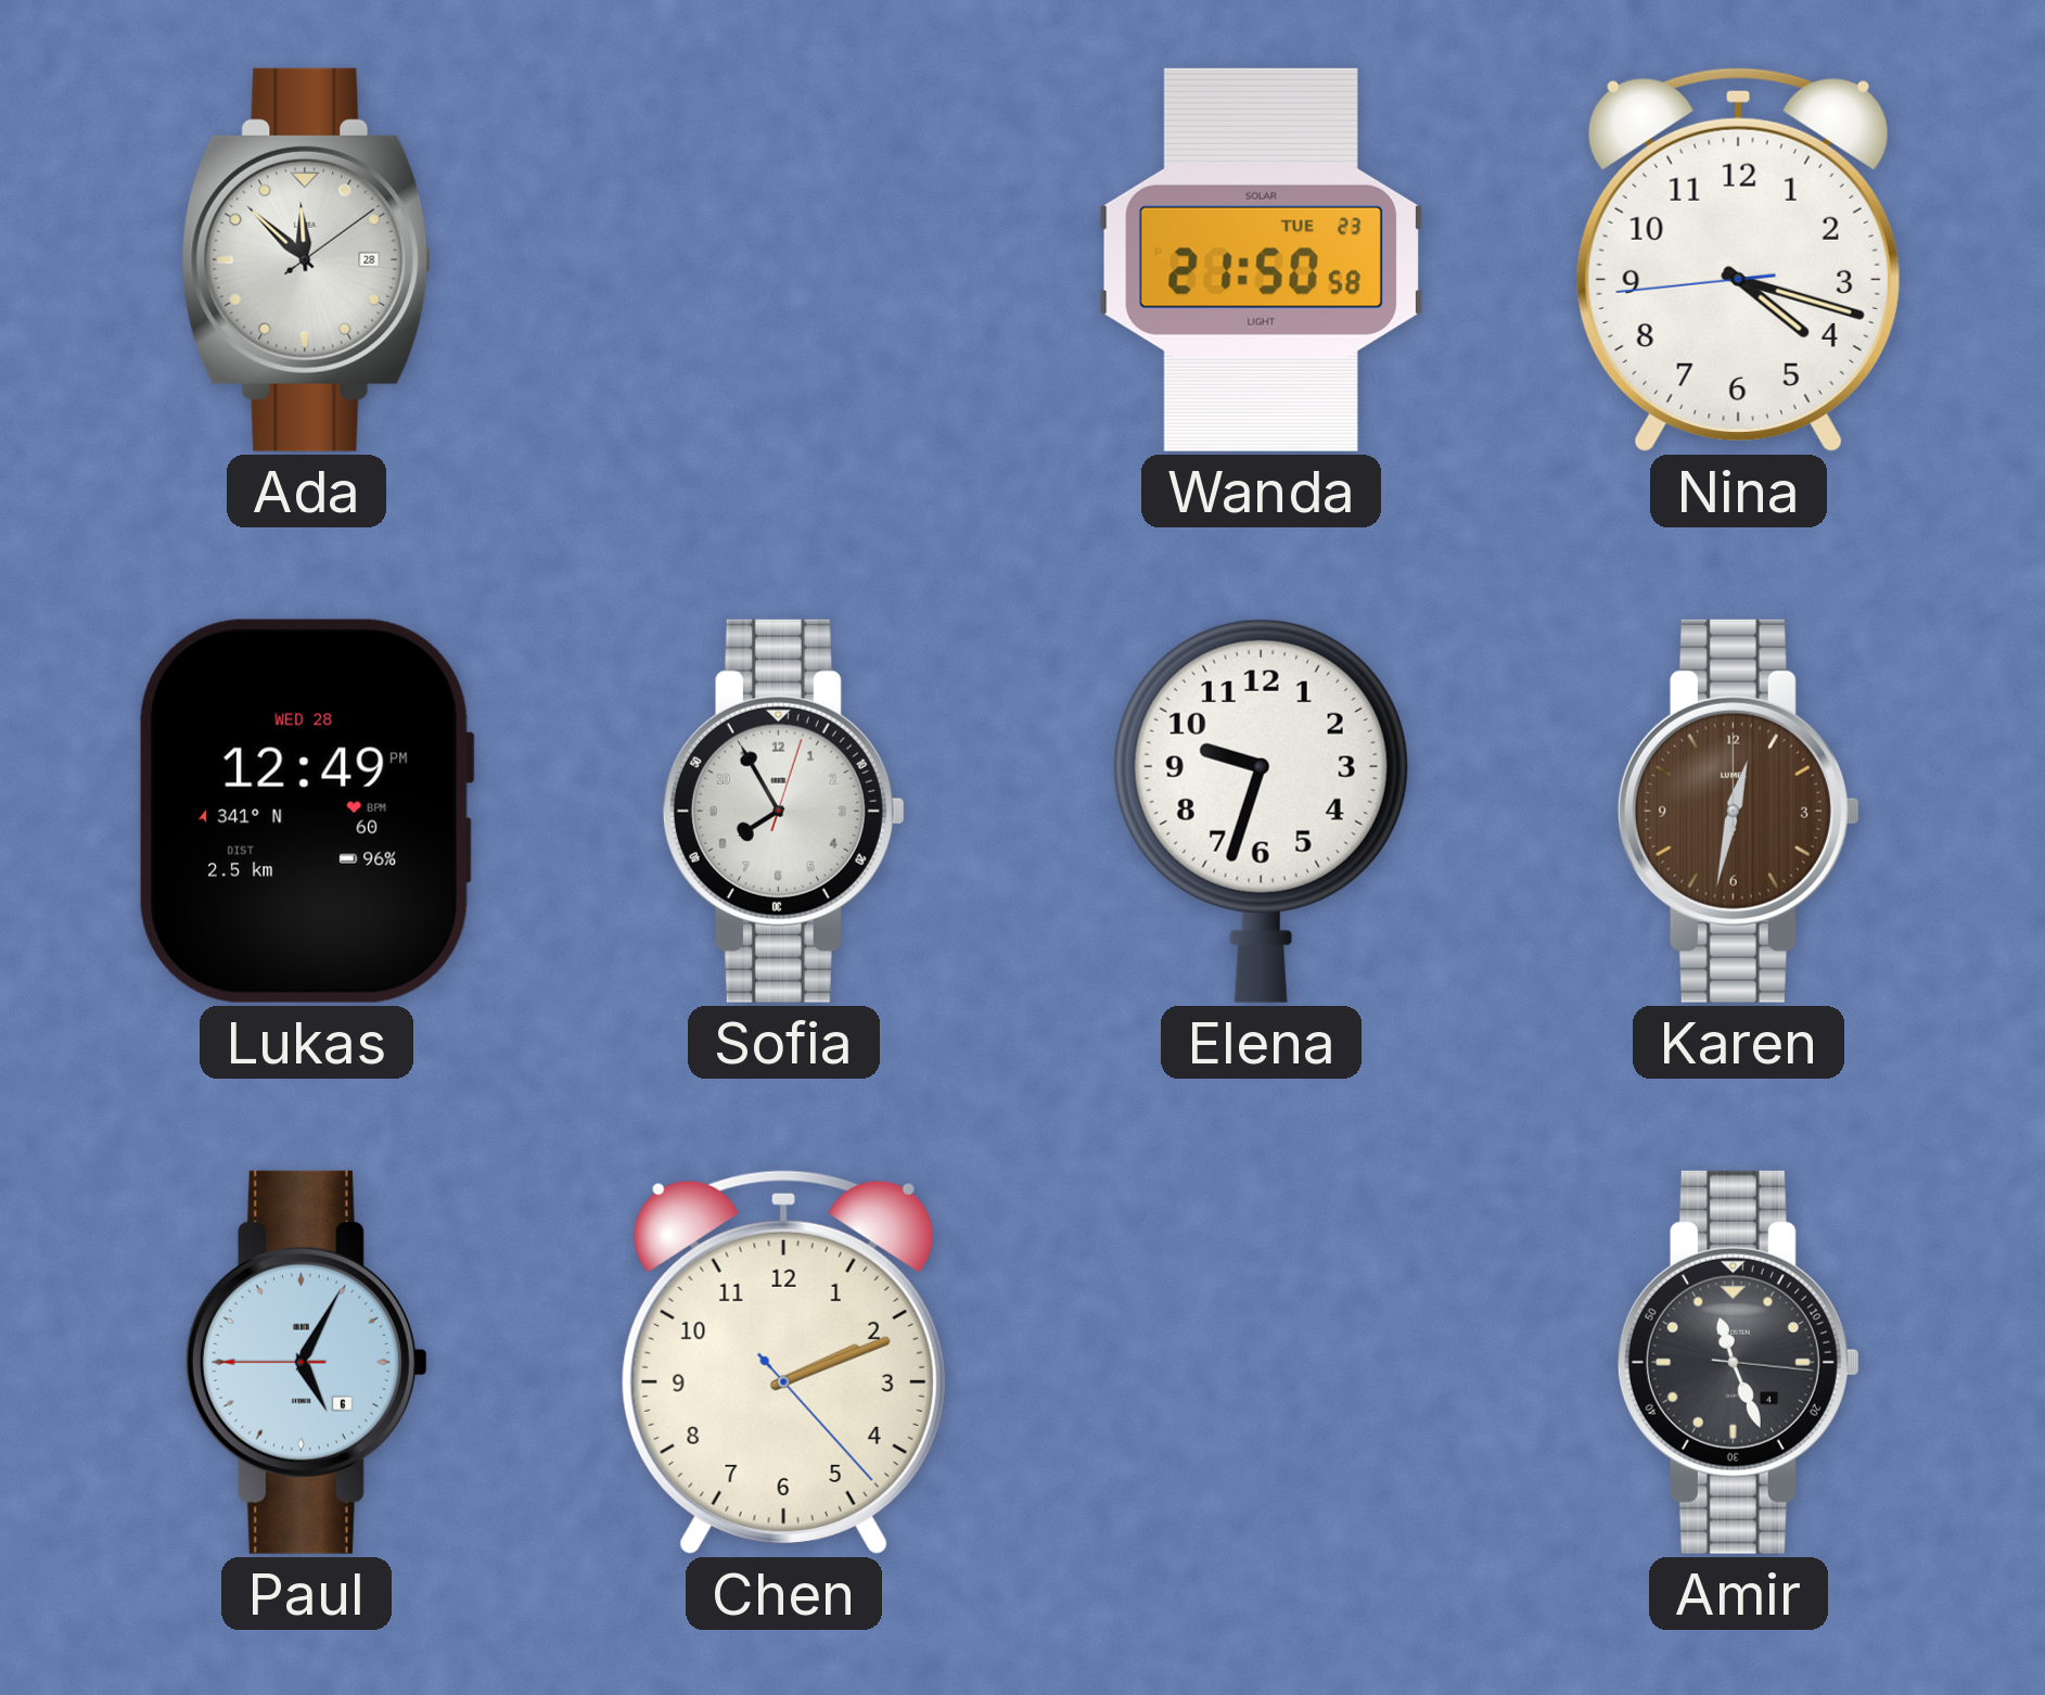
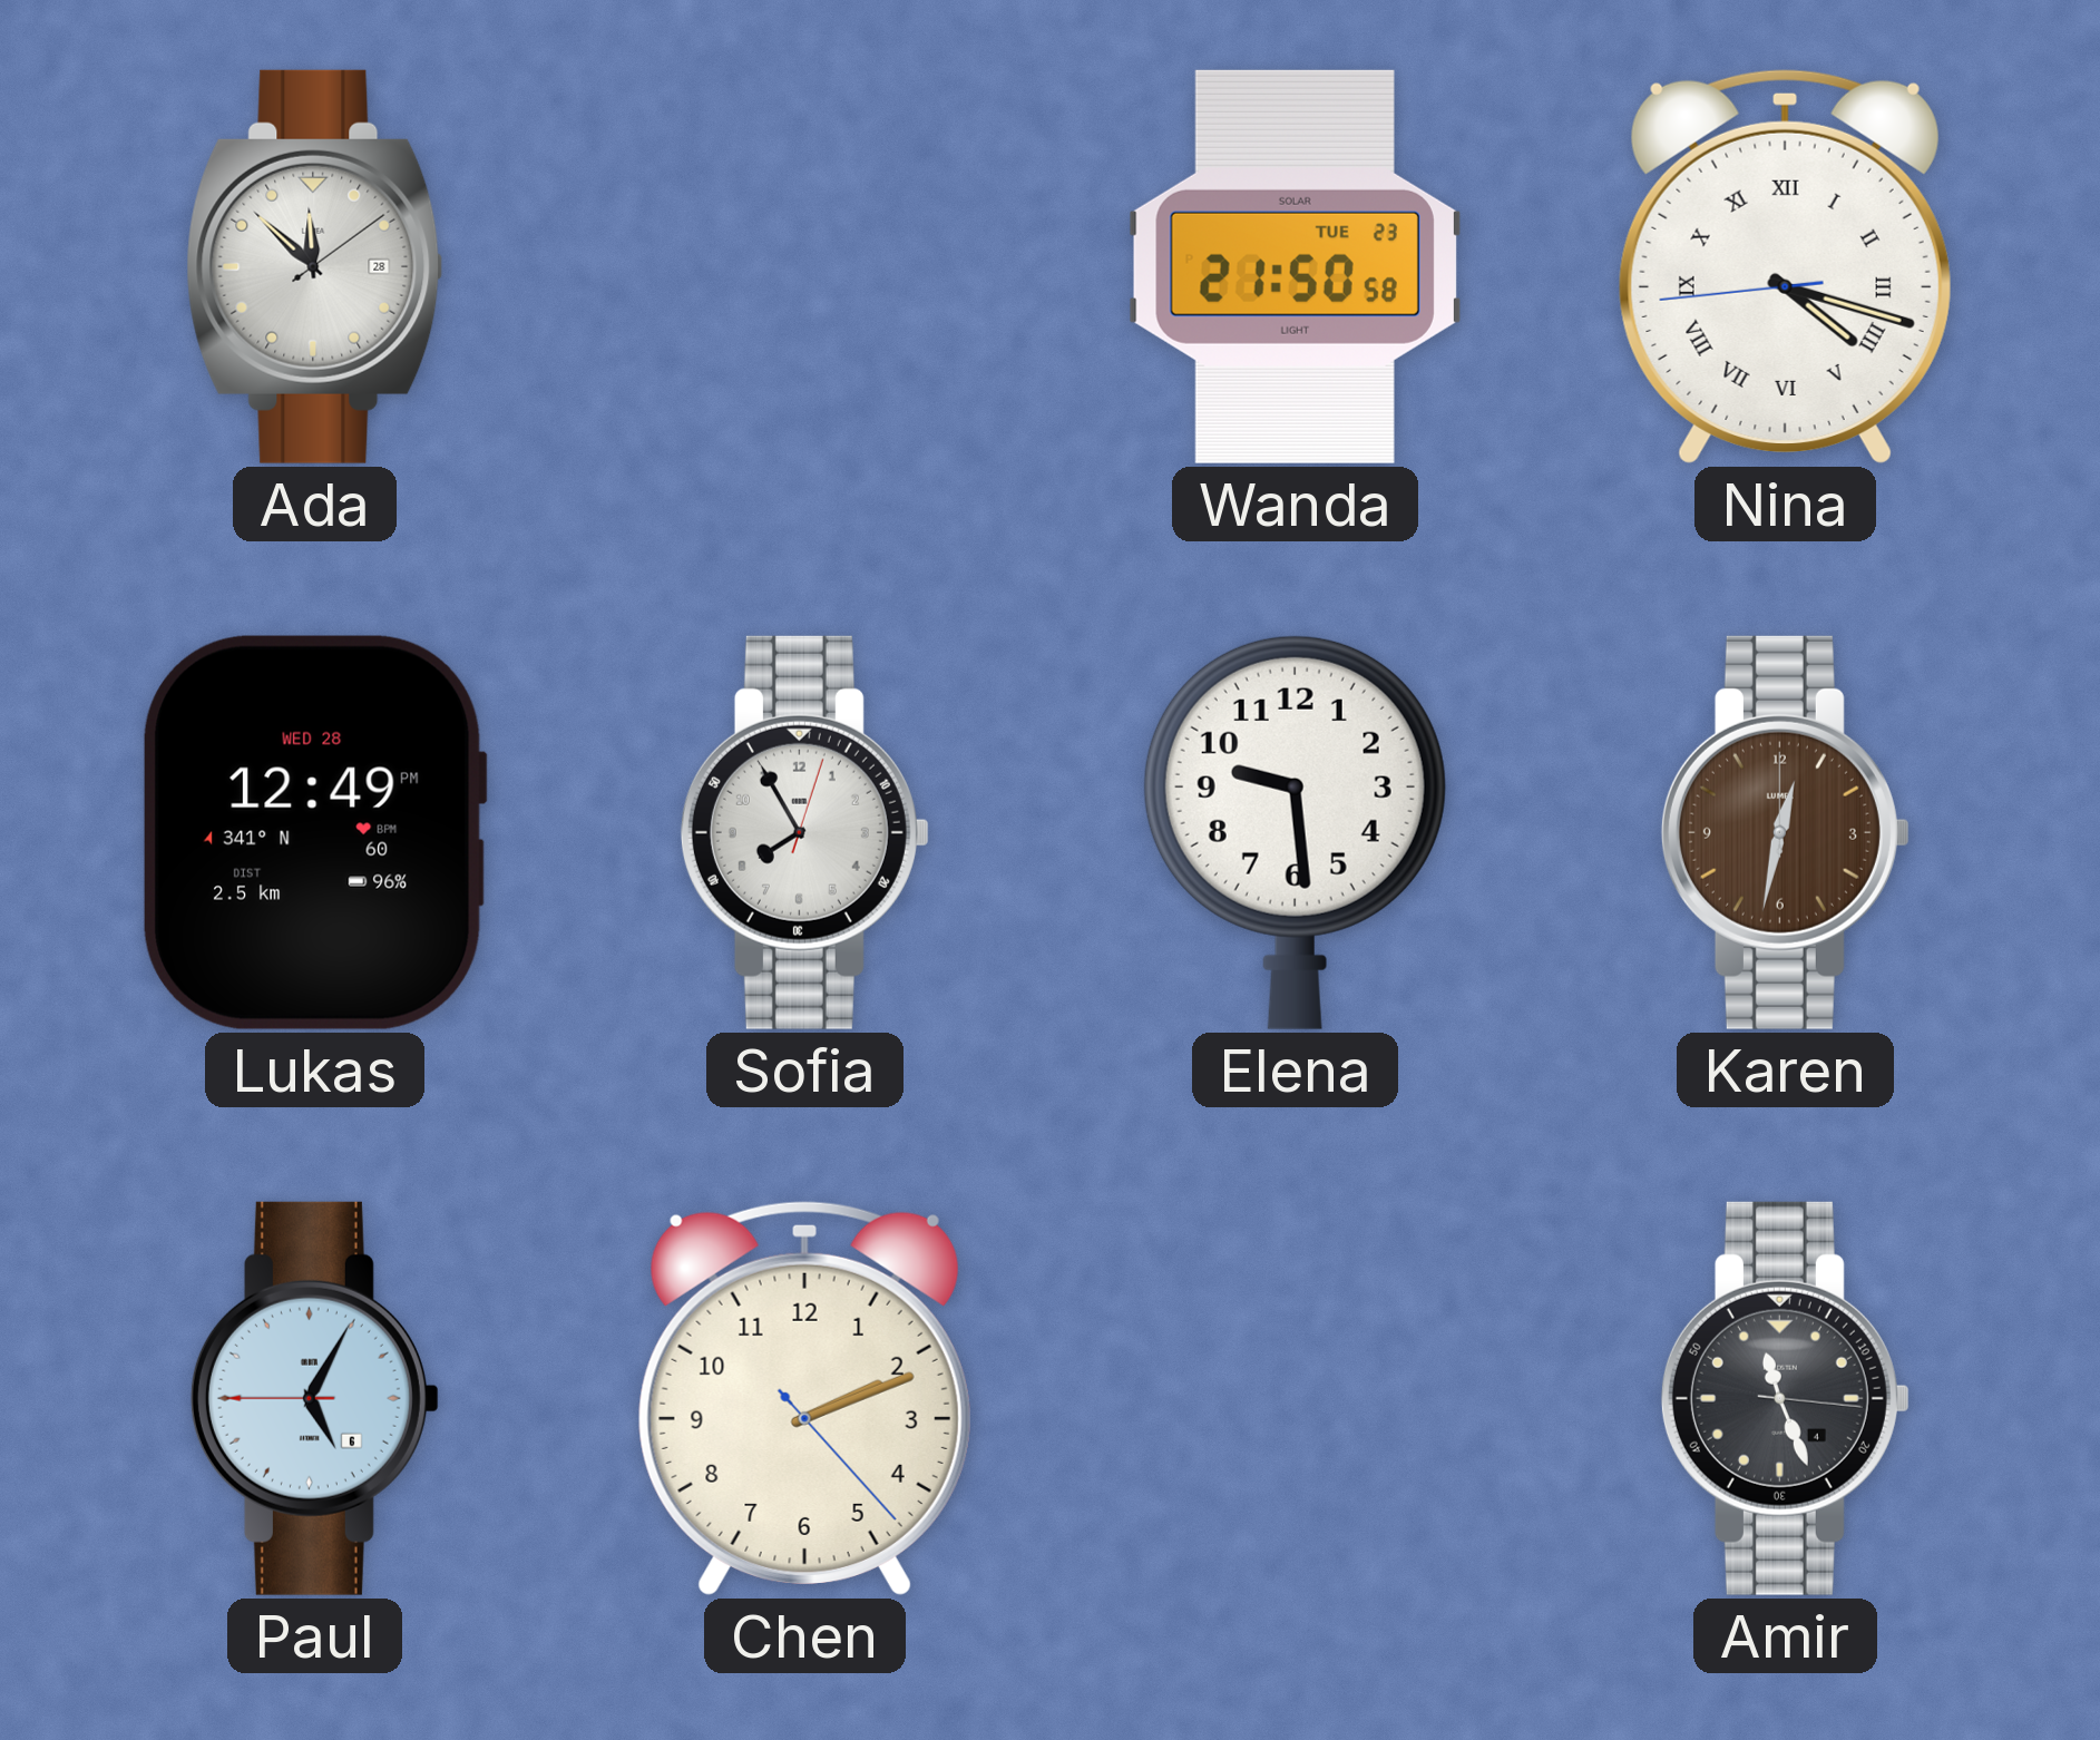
Nina numerals: Arabic -> Roman (1785, 266)
Elena: 9:33 -> 9:29 (1295, 832)
